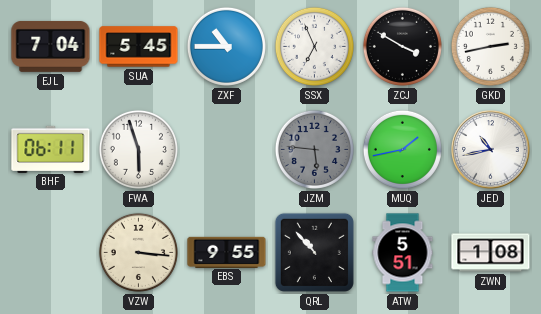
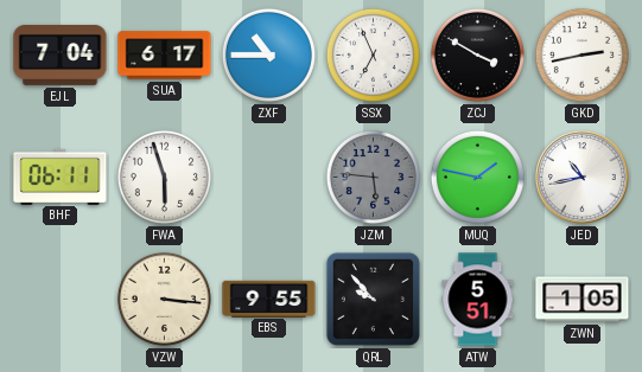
SUA: 5:45 -> 6:17 (165, 56)
MUQ: 1:43 -> 1:47 (477, 177)
QRL: 10:53 -> 9:53 (373, 299)
ZWN: 1:08 -> 1:05 (583, 300)
